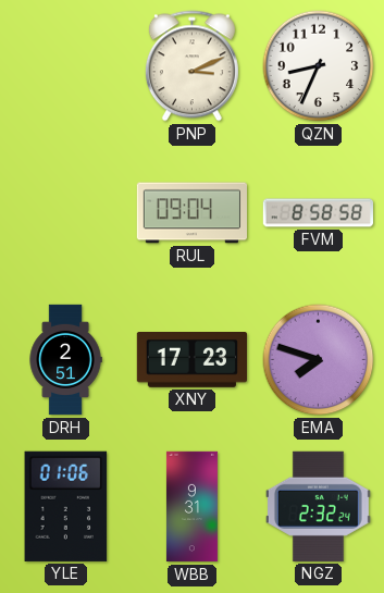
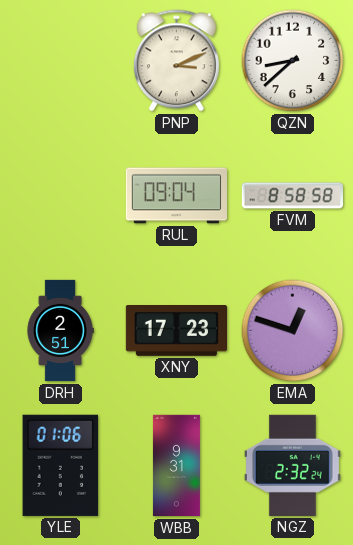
QZN: 8:34 -> 8:38 (293, 61)
EMA: 7:48 -> 12:48 (293, 331)
